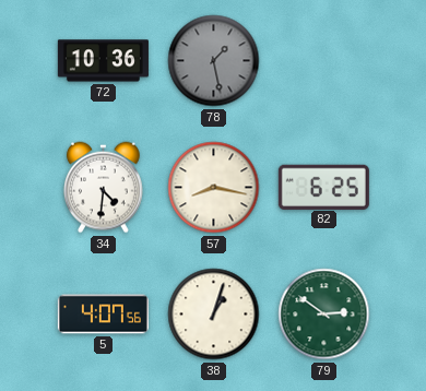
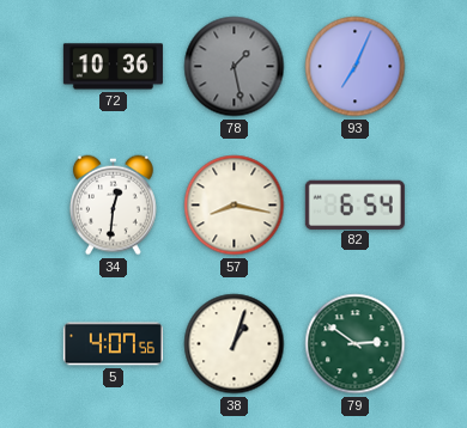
93: none -> 7:04 (356, 67)
34: 4:31 -> 12:31 (113, 206)
82: 6:25 -> 6:54 (354, 204)
